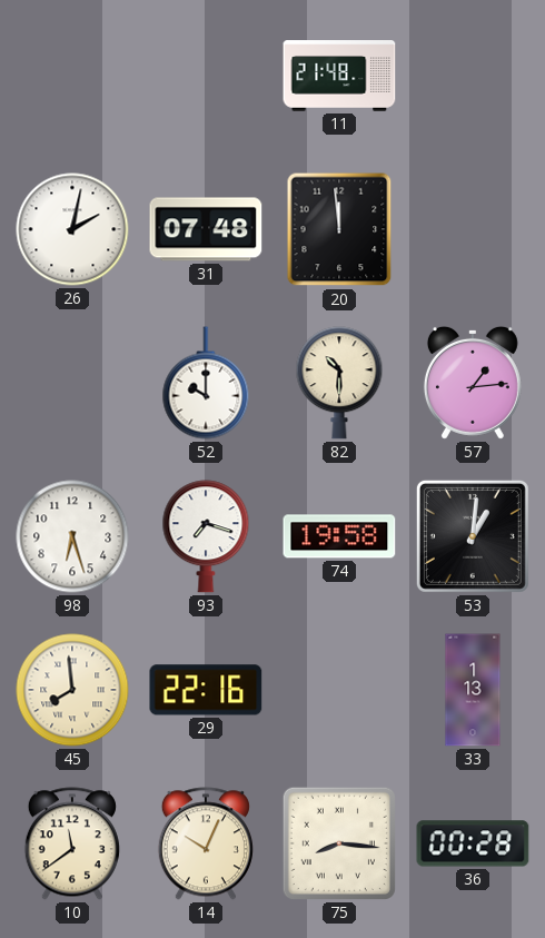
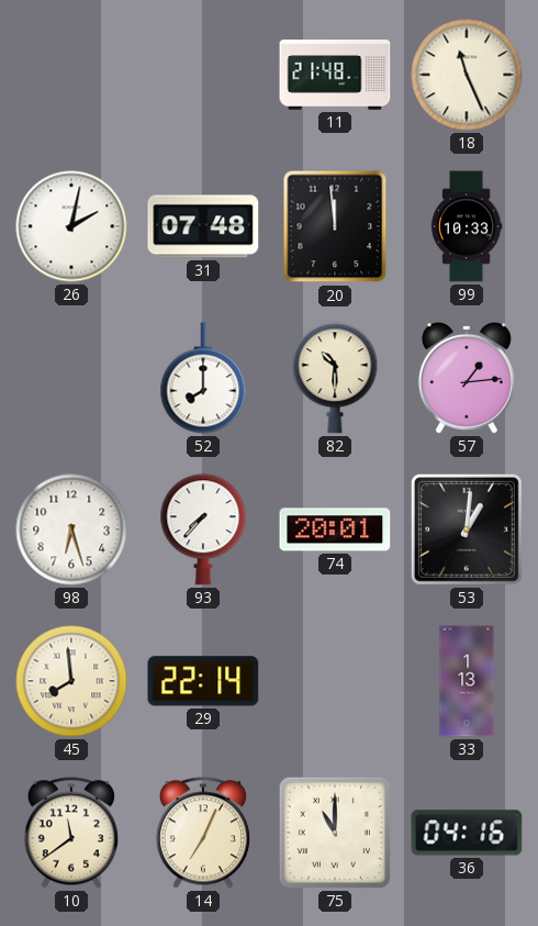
18: none -> 11:26 (467, 75)
99: none -> 10:33 (467, 226)
52: 10:00 -> 8:00 (203, 378)
93: 7:18 -> 7:37 (203, 529)
74: 19:58 -> 20:01 (335, 529)
29: 22:16 -> 22:14 (203, 681)
14: 10:04 -> 7:04 (203, 833)
75: 8:16 -> 11:00 (335, 833)
36: 00:28 -> 04:16 (467, 833)
